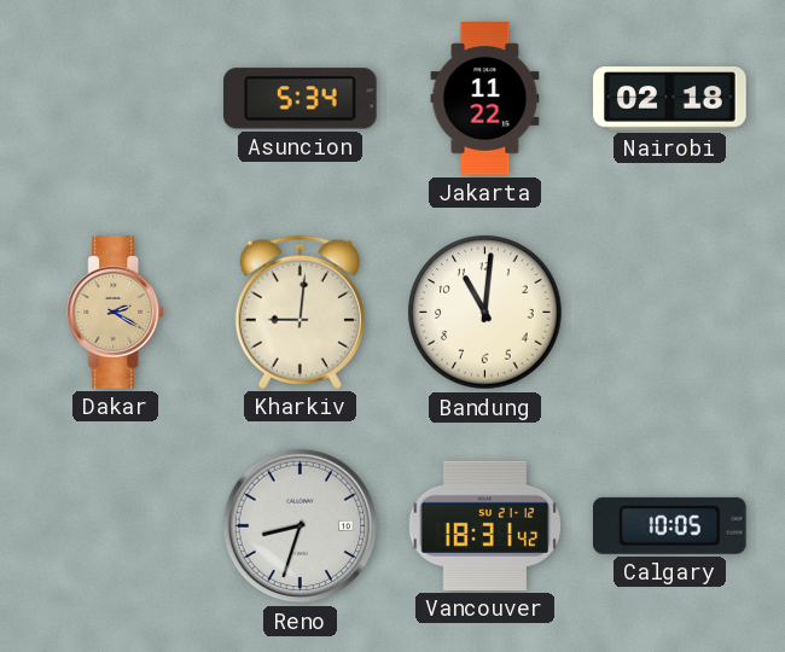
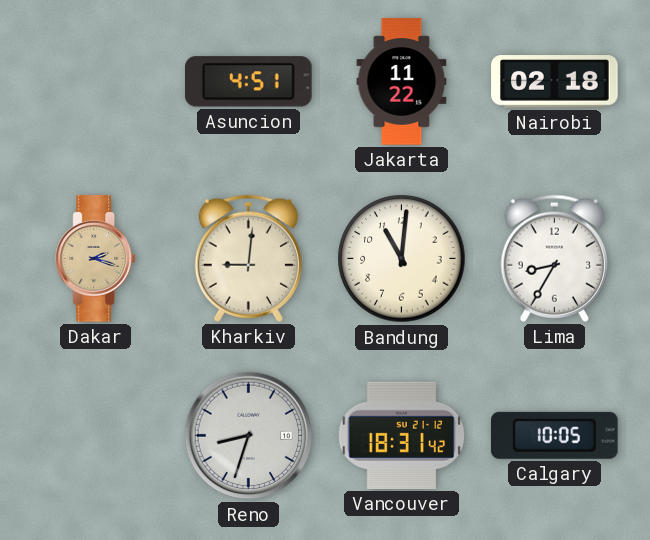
Asuncion: 5:34 -> 4:51 (249, 82)
Dakar: 2:20 -> 2:18 (96, 259)
Lima: none -> 8:35 (554, 258)
